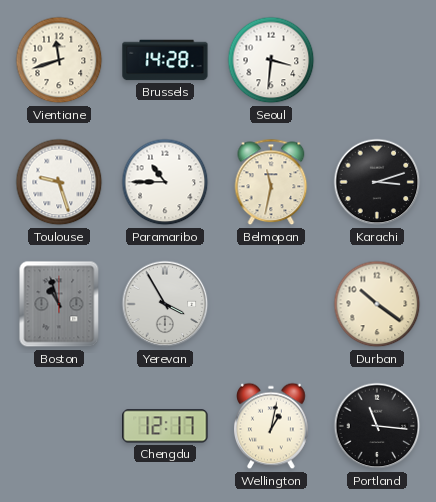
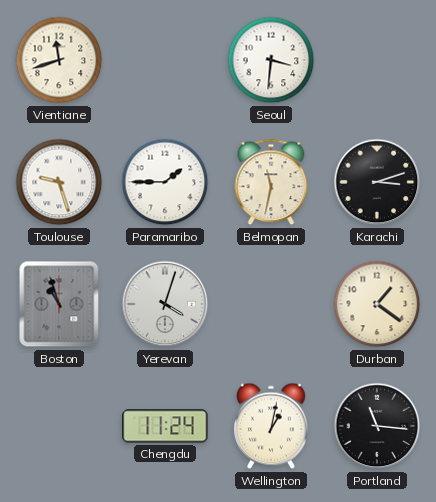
Brussels: 14:28 -> none (165, 60)
Paramaribo: 10:45 -> 1:45 (165, 182)
Yerevan: 3:55 -> 4:03 (165, 304)
Durban: 10:21 -> 1:21 (377, 304)
Chengdu: 12:17 -> 11:24 (165, 426)
